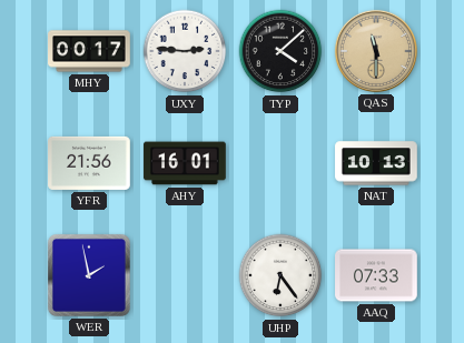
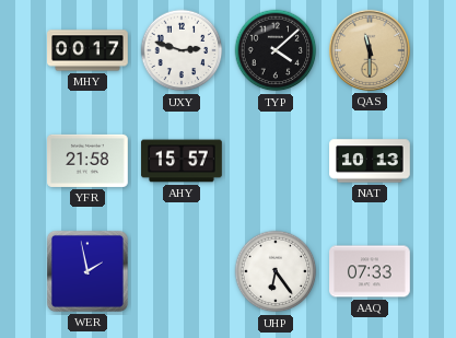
UXY: 2:46 -> 2:48 (182, 50)
YFR: 21:56 -> 21:58 (87, 161)
AHY: 16:01 -> 15:57 (182, 161)
